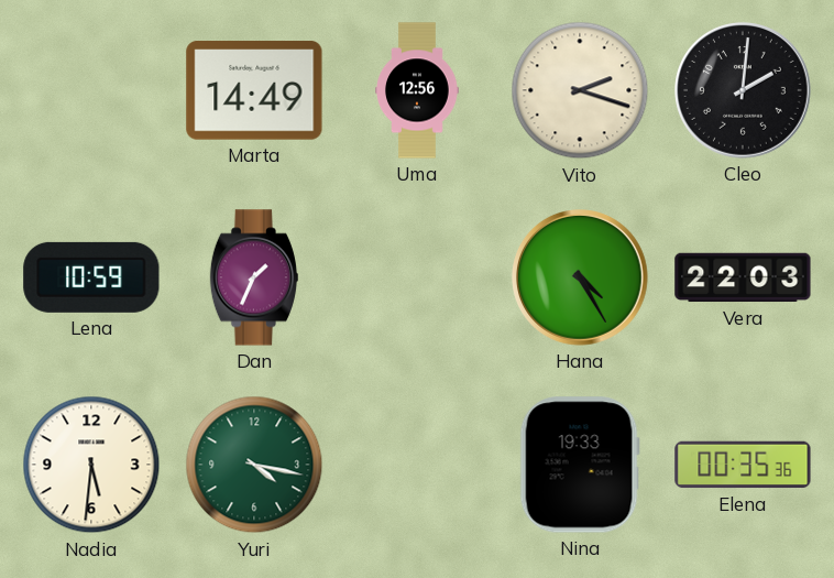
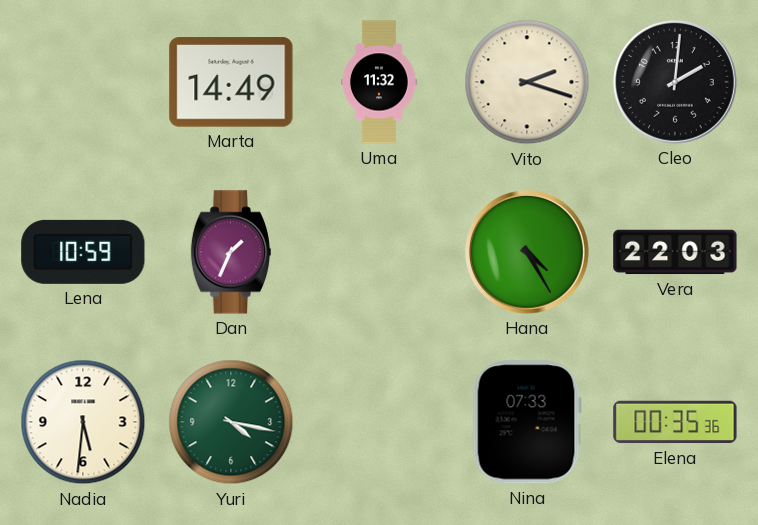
Uma: 12:56 -> 11:32 (379, 82)
Nina: 19:33 -> 07:33 (527, 422)
